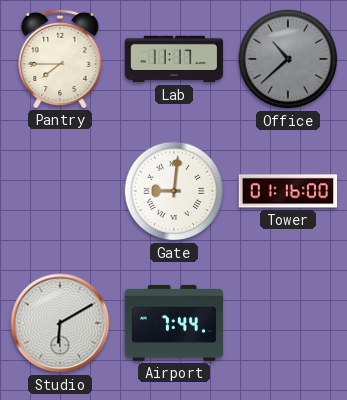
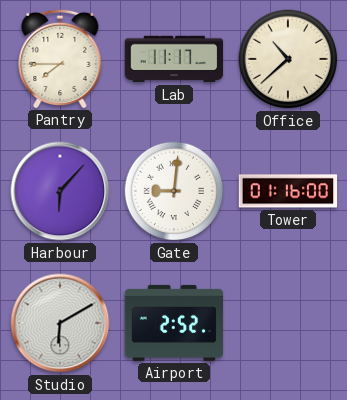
Office dial: grey -> cream (288, 59)
Harbour: none -> 6:07 (60, 191)
Airport: 7:44 -> 2:52 (174, 323)
